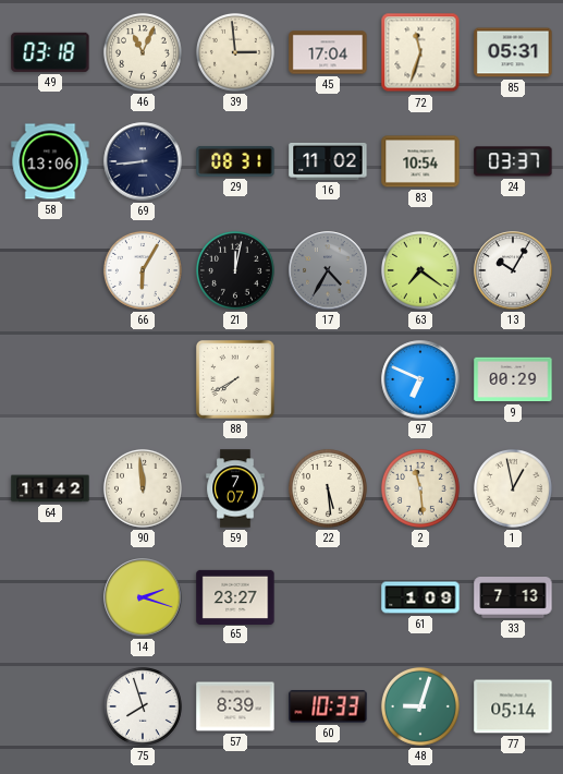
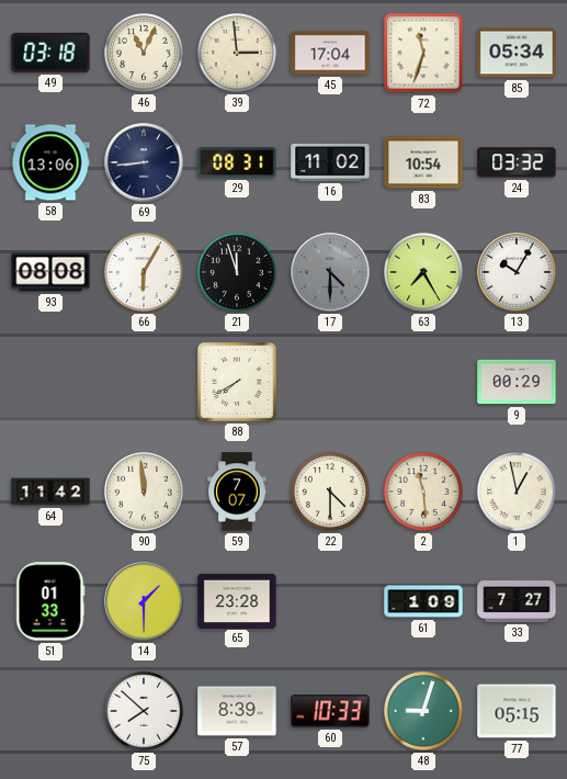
85: 05:31 -> 05:34 (517, 53)
24: 03:37 -> 03:32 (517, 162)
93: none -> 08:08 (50, 272)
21: 12:02 -> 11:57 (237, 272)
17: 4:35 -> 4:30 (330, 272)
63: 7:21 -> 7:25 (423, 272)
97: 6:49 -> none (420, 379)
22: 5:29 -> 4:30 (330, 492)
51: none -> 01:33 (50, 601)
14: 2:18 -> 1:30 (144, 601)
65: 23:27 -> 23:28 (237, 600)
33: 7:13 -> 7:27 (517, 602)
75: 7:57 -> 7:52 (144, 711)
77: 05:14 -> 05:15 (517, 711)
